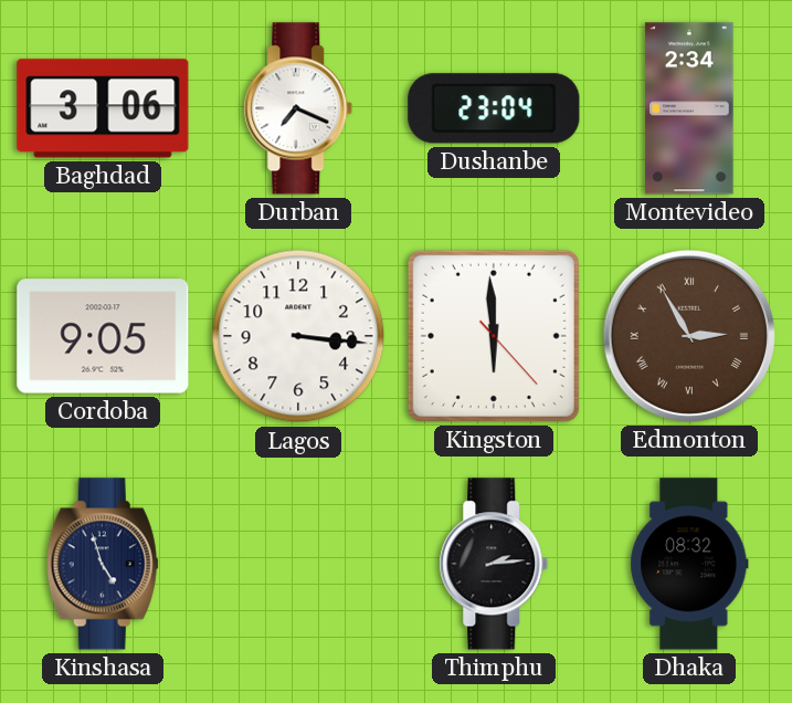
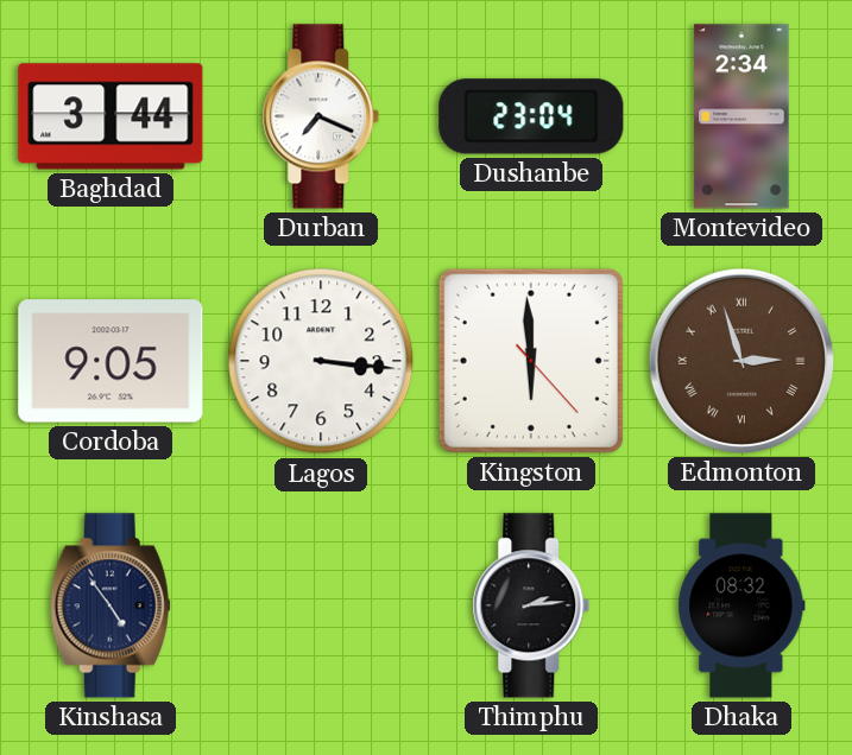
Baghdad: 3:06 -> 3:44 (111, 116)
Edmonton: 2:55 -> 2:57 (741, 361)
Kinshasa: 4:57 -> 4:54 (111, 605)
